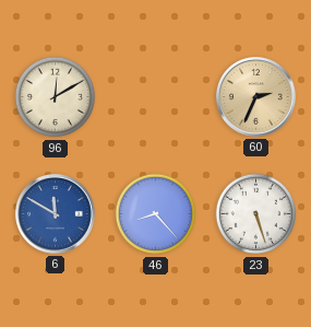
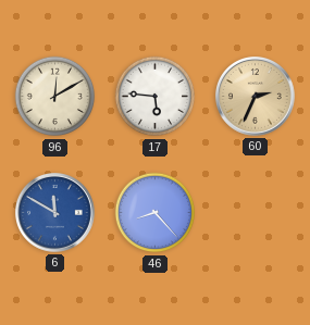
17: none -> 5:46 (156, 97)
23: 5:27 -> none (256, 214)
